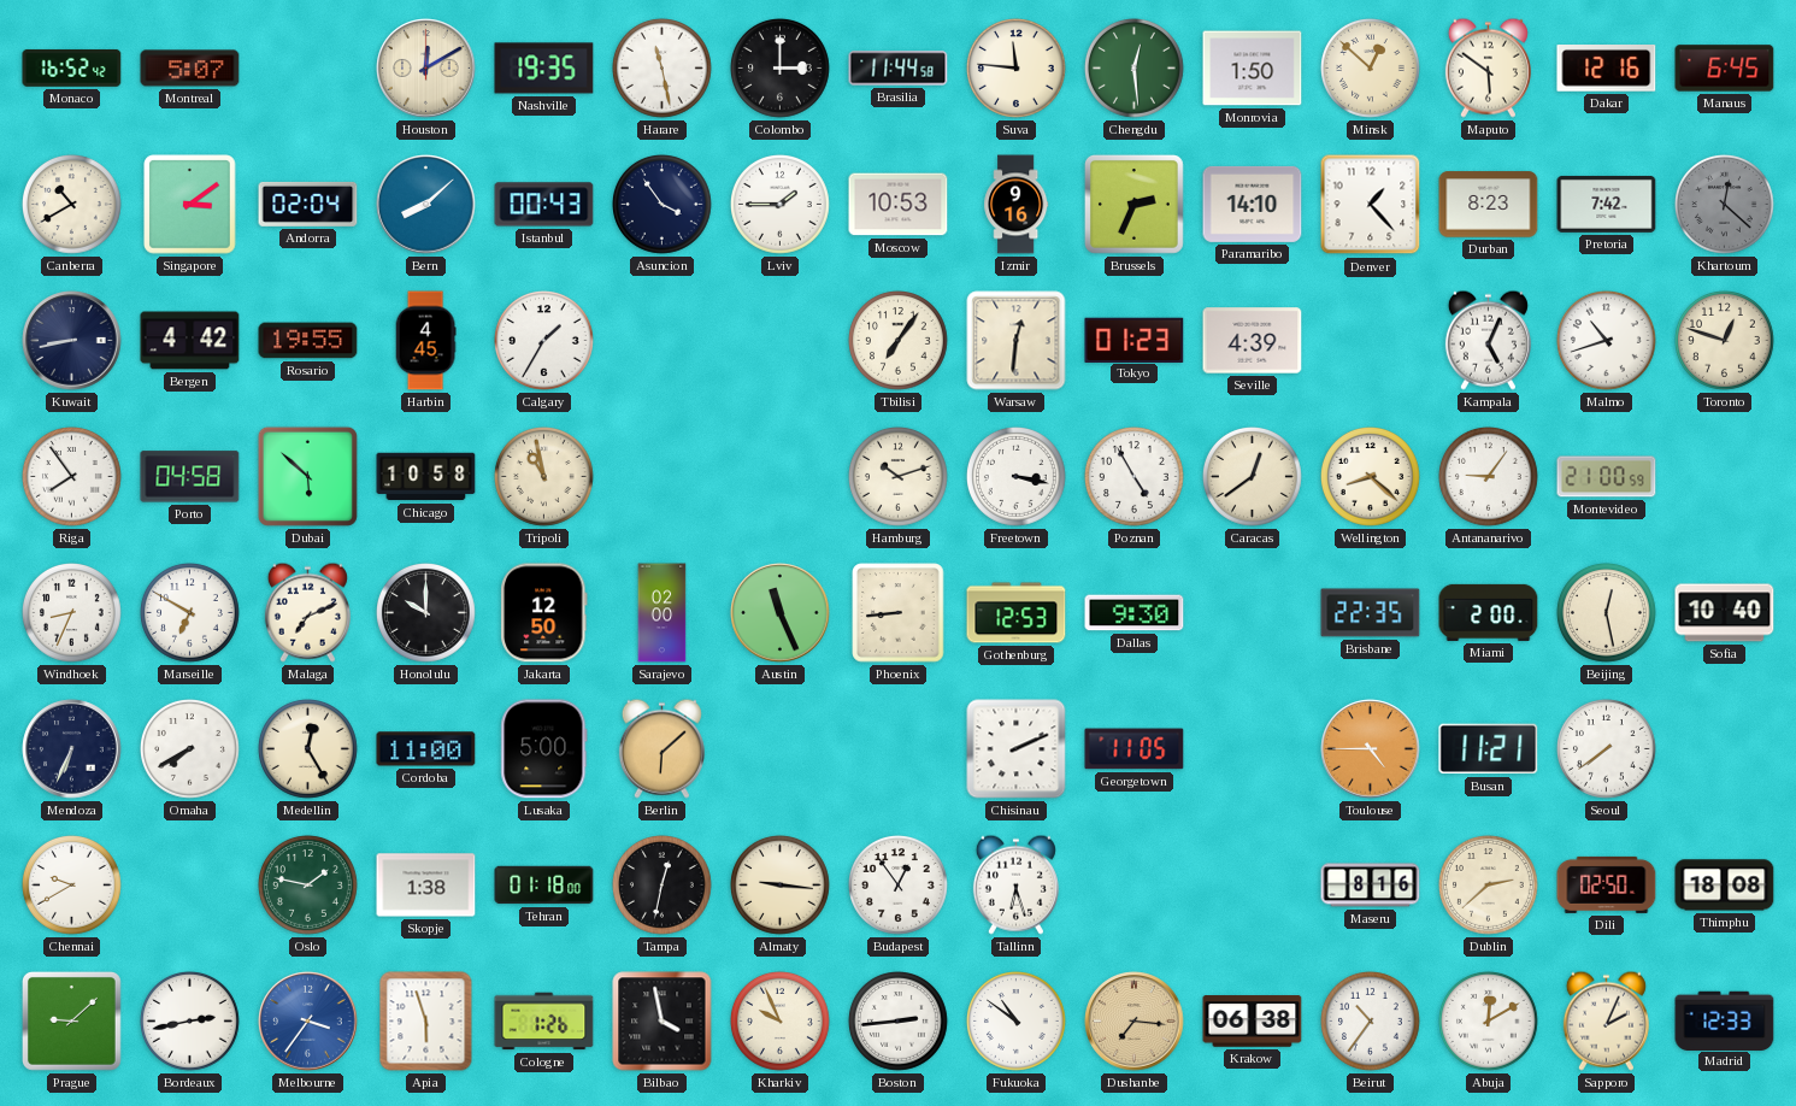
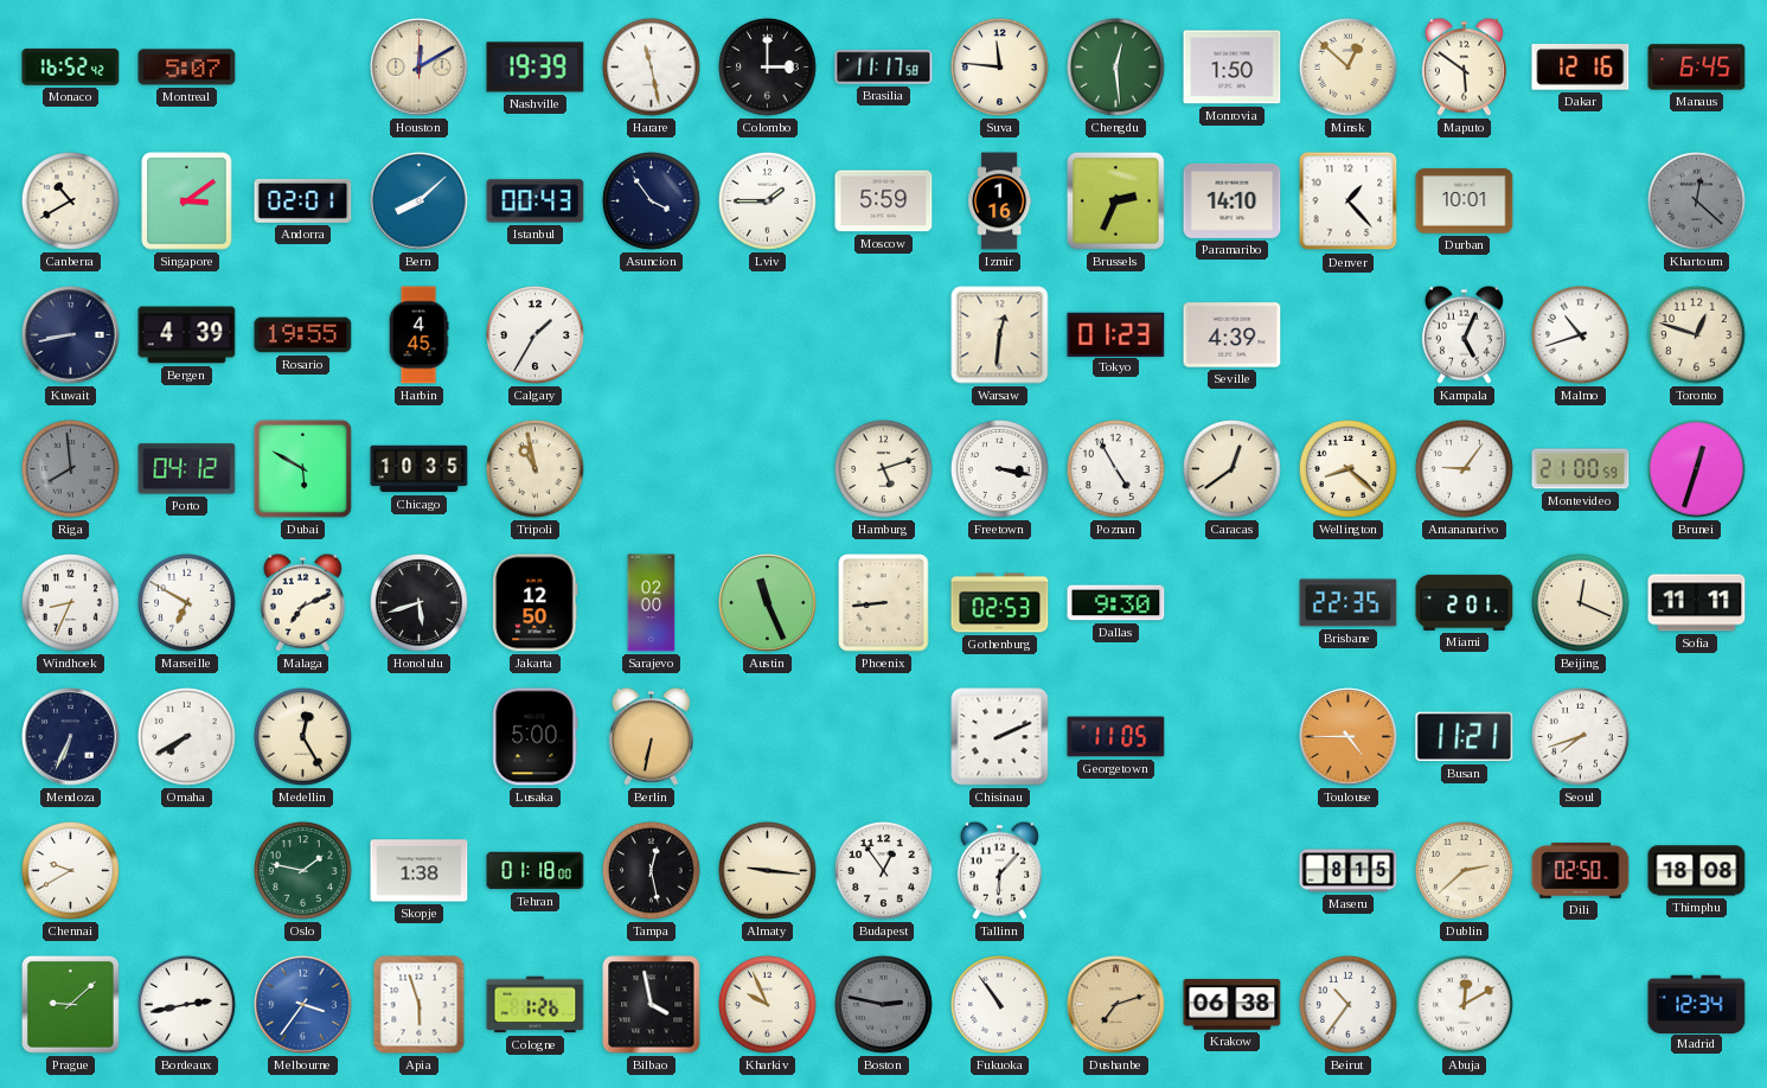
Nashville: 19:35 -> 19:39 (536, 68)
Brasilia: 11:44 -> 11:17 (884, 68)
Andorra: 02:04 -> 02:01 (303, 200)
Moscow: 10:53 -> 5:59 (884, 201)
Izmir: 9:16 -> 1:16 (1000, 201)
Durban: 8:23 -> 10:01 (1465, 201)
Pretoria: 7:42 -> none (1607, 204)
Bergen: 4:42 -> 4:39 (187, 335)
Tbilisi: 7:06 -> none (899, 341)
Riga: 7:54 -> 7:59 (71, 469)
Riga dial: white -> grey (71, 469)
Porto: 04:58 -> 04:12 (187, 469)
Dubai: 5:52 -> 5:50 (302, 468)
Chicago: 10:58 -> 10:35 (420, 469)
Hamburg: 10:12 -> 5:12 (884, 469)
Brunei: none -> 12:33 (1697, 469)
Honolulu: 10:00 -> 5:42 (420, 603)
Gothenburg: 12:53 -> 02:53 (1000, 603)
Miami: 2:00 -> 2:01 (1465, 602)
Beijing: 12:28 -> 12:19 (1581, 603)
Sofia: 10:40 -> 11:11 (1697, 603)
Cordoba: 11:00 -> none (426, 749)
Berlin: 6:08 -> 6:32 (651, 736)
Seoul: 7:39 -> 7:42 (1581, 737)
Tampa: 12:32 -> 12:28 (652, 871)
Tallinn: 6:27 -> 6:07 (999, 870)
Maseru: 8:16 -> 8:15 (1349, 871)
Boston: 2:44 -> 2:47 (884, 1005)
Boston dial: white -> grey (884, 1005)
Fukuoka: 10:51 -> 10:54 (1000, 1005)
Dushanbe: 7:16 -> 7:12 (1116, 1005)
Sapporo: 2:04 -> none (1606, 1020)
Madrid: 12:33 -> 12:34 (1697, 1004)
